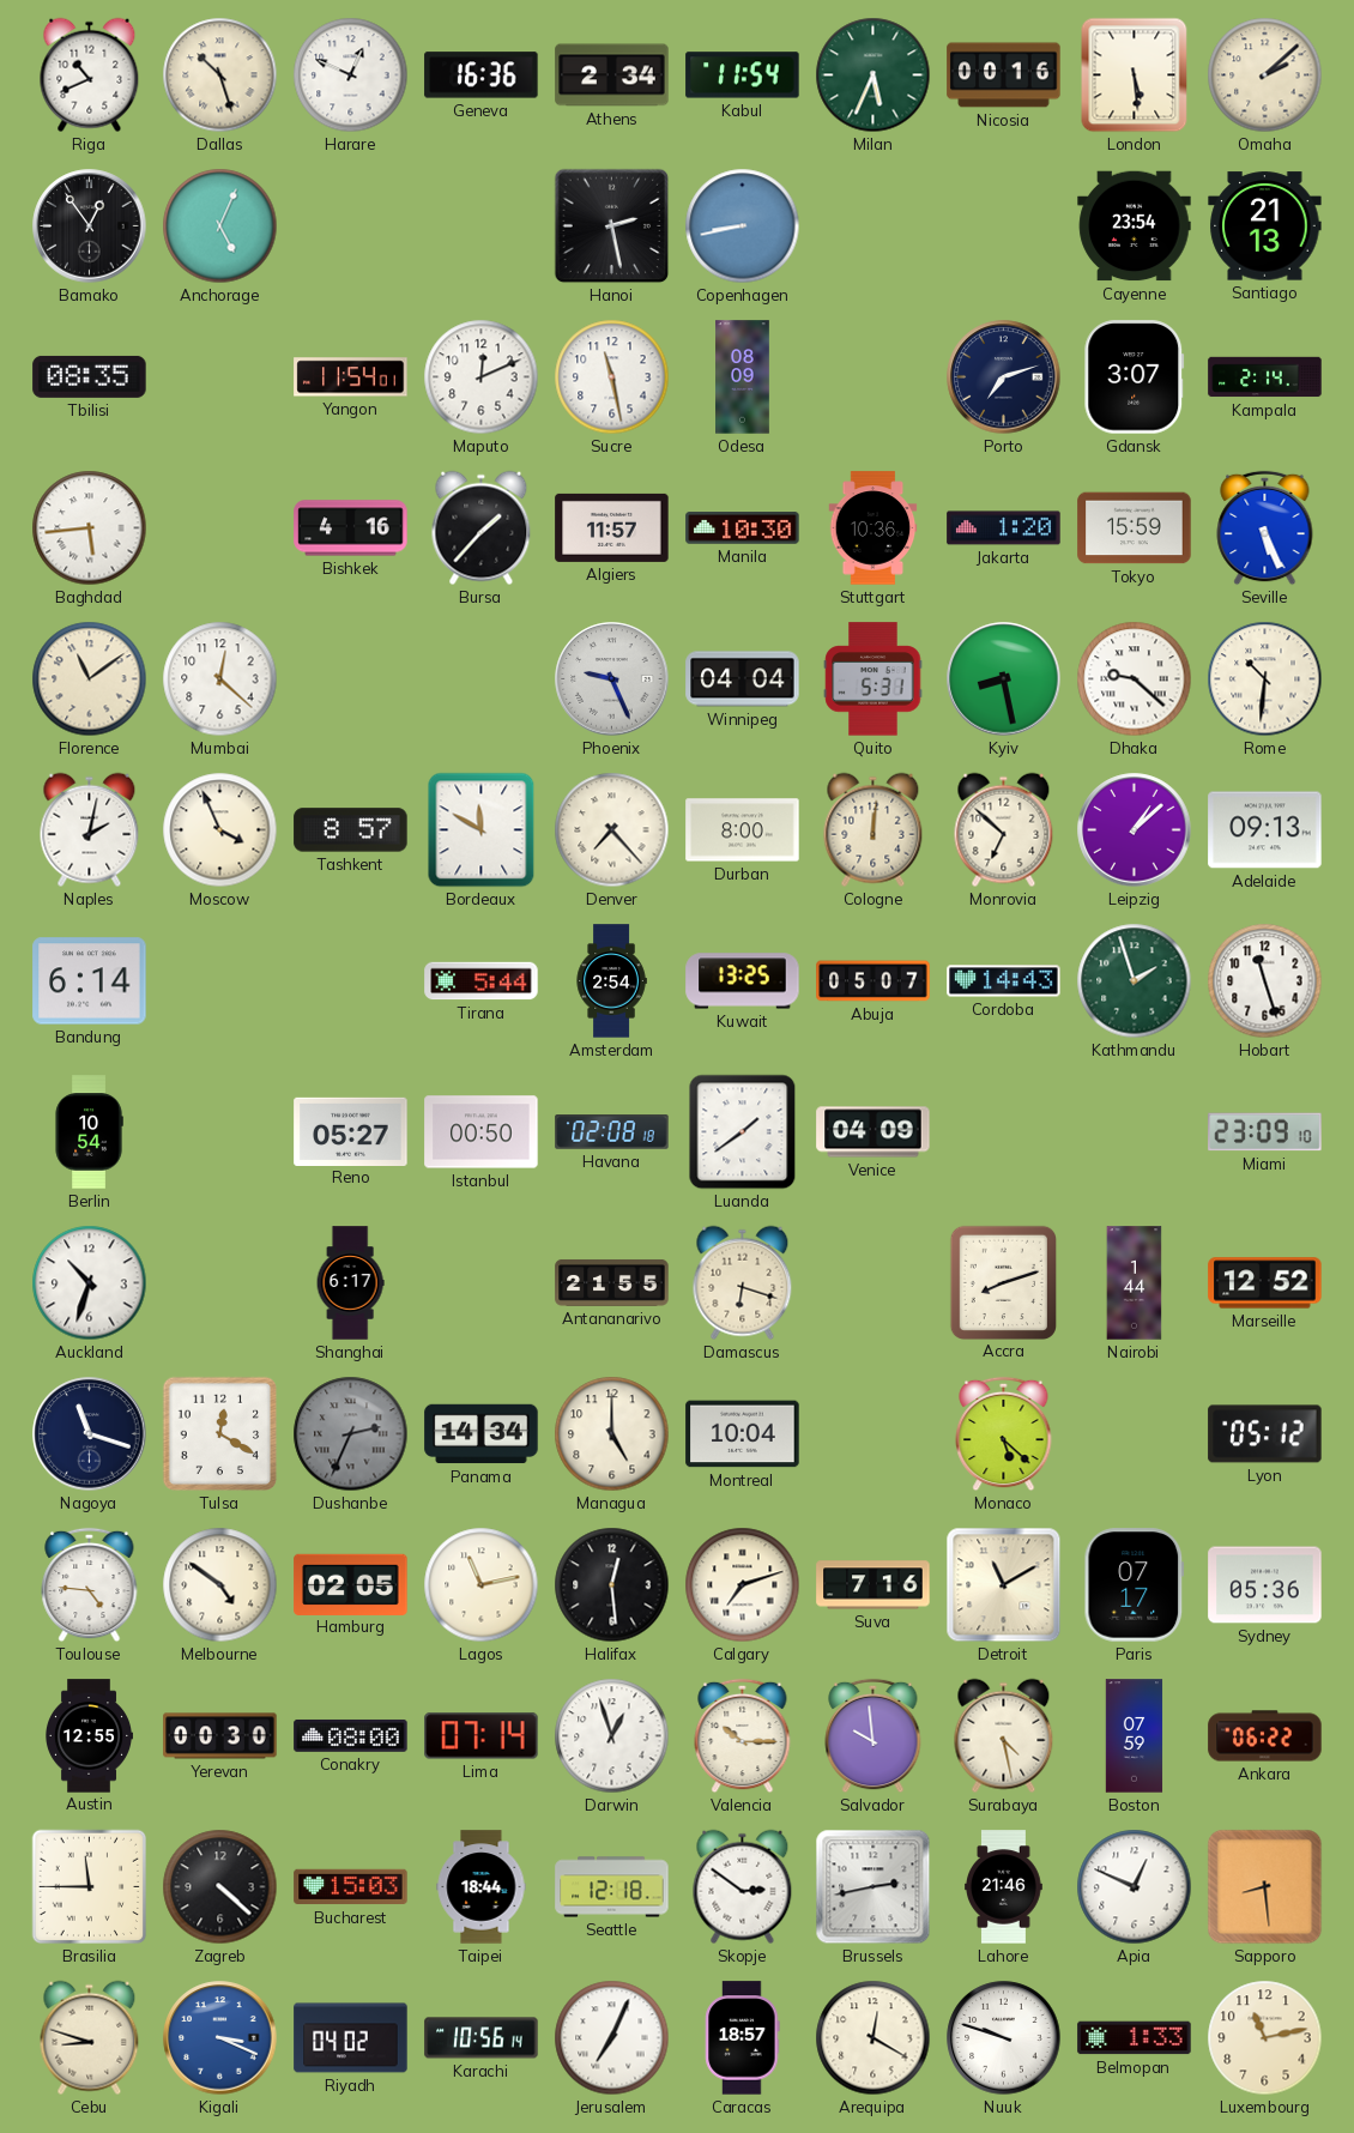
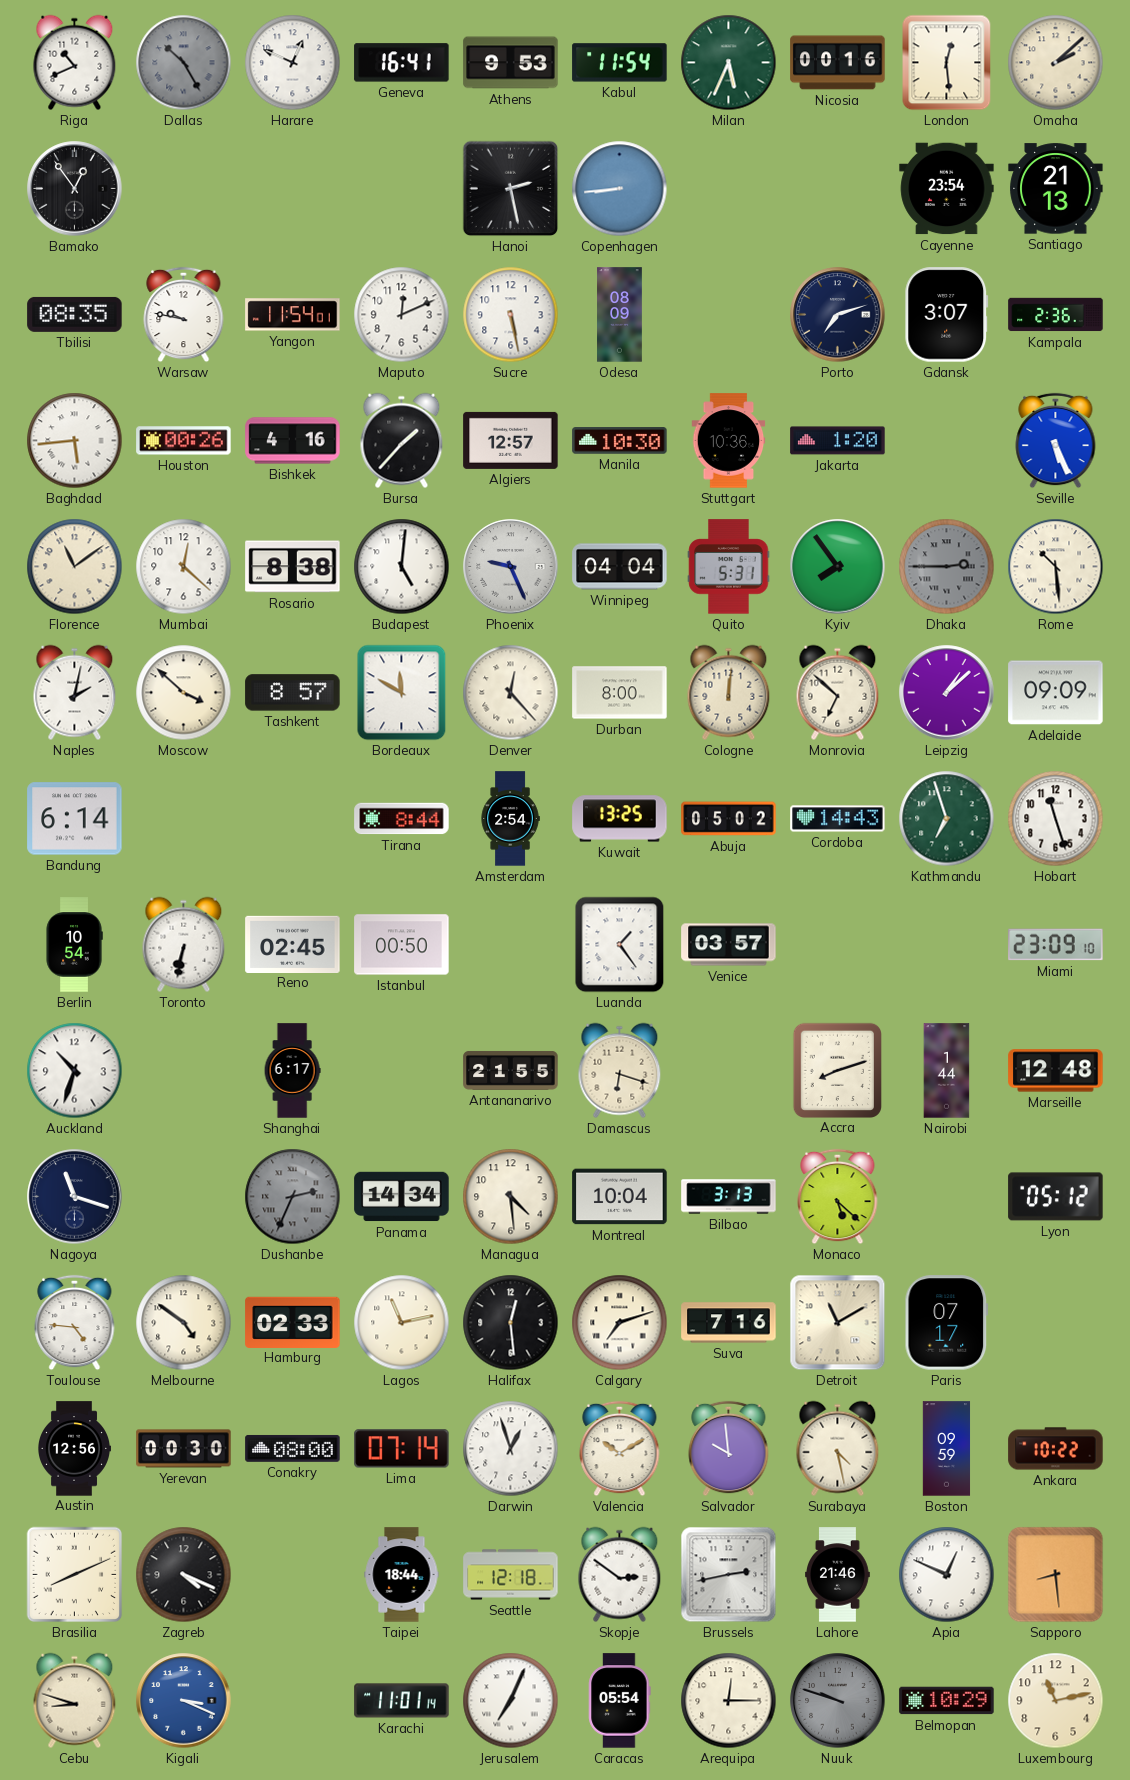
Dallas: 10:27 -> 10:25 (184, 63)
Dallas dial: cream -> grey (184, 63)
Geneva: 16:36 -> 16:41 (402, 63)
Athens: 2:34 -> 9:53 (511, 63)
London: 5:29 -> 12:29 (947, 63)
Anchorage: 5:04 -> none (220, 226)
Copenhagen: 8:43 -> 8:44 (620, 189)
Warsaw: none -> 9:47 (184, 315)
Sucre: 11:28 -> 5:28 (511, 315)
Kampala: 2:14 -> 2:36 (1056, 315)
Houston: none -> 00:26 (184, 441)
Algiers: 11:57 -> 12:57 (511, 440)
Tokyo: 15:59 -> none (1135, 528)
Rosario: none -> 8:38 (293, 567)
Budapest: none -> 5:01 (402, 567)
Kyiv: 8:28 -> 7:54 (838, 567)
Dhaka: 9:22 -> 2:45 (947, 567)
Dhaka dial: white -> grey (947, 567)
Rome: 10:31 -> 10:29 (1056, 567)
Moscow: 3:56 -> 3:52 (184, 693)
Denver: 7:23 -> 12:23 (511, 693)
Adelaide: 09:13 -> 09:09 (1056, 693)
Tirana: 5:44 -> 8:44 (402, 819)
Abuja: 05:07 -> 05:02 (729, 819)
Kathmandu: 1:57 -> 6:57 (947, 819)
Toronto: none -> 6:32 (184, 945)
Reno: 05:27 -> 02:45 (293, 944)
Havana: 02:08 -> none (612, 1132)
Luanda: 1:39 -> 1:24 (620, 945)
Venice: 04:09 -> 03:57 (729, 945)
Marseille: 12:52 -> 12:48 (1056, 1071)
Tulsa: 12:20 -> none (220, 1434)
Managua: 5:00 -> 4:29 (511, 1197)
Bilbao: none -> 3:13 (729, 1197)
Hamburg: 02:05 -> 02:33 (293, 1322)
Sydney: 05:36 -> none (1265, 1585)
Austin: 12:55 -> 12:56 (74, 1449)
Valencia: 10:15 -> 10:10 (620, 1449)
Boston: 07:59 -> 09:59 (947, 1449)
Ankara: 06:22 -> 10:22 (1056, 1449)
Brasilia: 11:45 -> 8:11 (75, 1575)
Zagreb: 4:22 -> 4:19 (184, 1575)
Bucharest: 15:03 -> none (351, 1887)
Riyadh: 04:02 -> none (351, 2038)
Karachi: 10:56 -> 11:01 (402, 1701)
Caracas: 18:57 -> 05:54 (620, 1701)
Arequipa: 12:20 -> 12:15 (729, 1701)
Nuuk dial: white -> grey (838, 1701)
Belmopan: 1:33 -> 10:29 (947, 1701)
